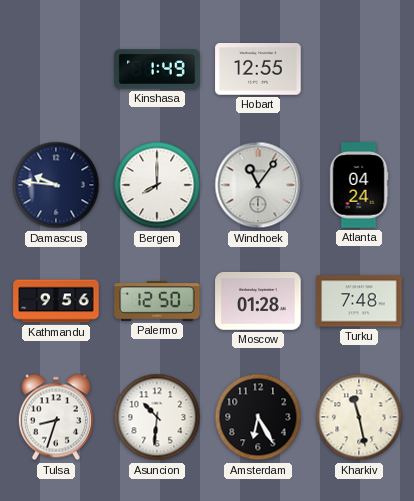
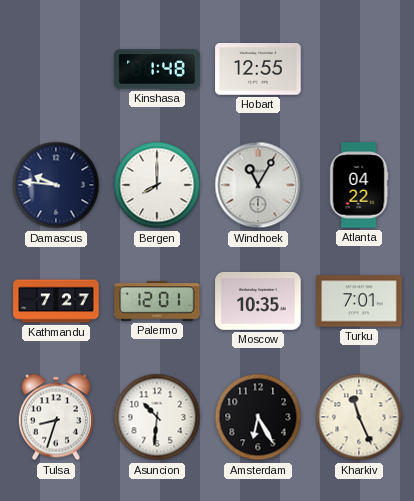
Kinshasa: 1:49 -> 1:48 (157, 69)
Windhoek: 11:06 -> 11:05 (258, 185)
Atlanta: 04:24 -> 04:22 (359, 185)
Kathmandu: 9:56 -> 7:27 (56, 301)
Palermo: 12:50 -> 12:01 (157, 301)
Moscow: 01:28 -> 10:35 (258, 301)
Turku: 7:48 -> 7:01 (359, 301)
Kharkiv: 11:28 -> 11:26 (359, 417)
